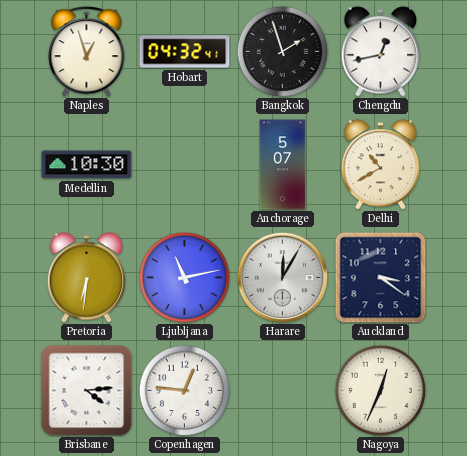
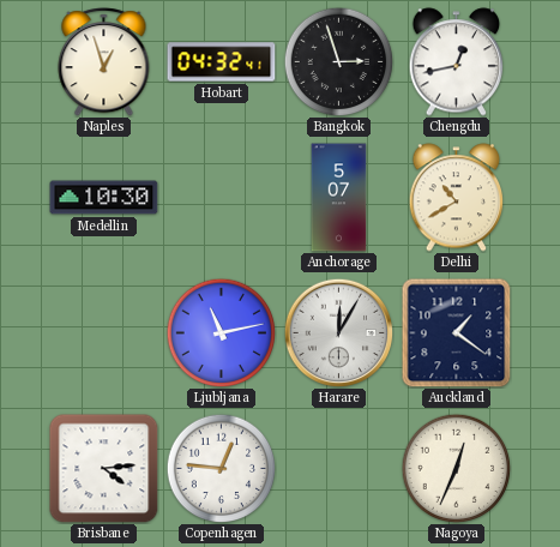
Bangkok: 1:57 -> 2:57 (338, 61)
Pretoria: 6:31 -> none (87, 278)
Auckland: 3:21 -> 1:21 (457, 333)
